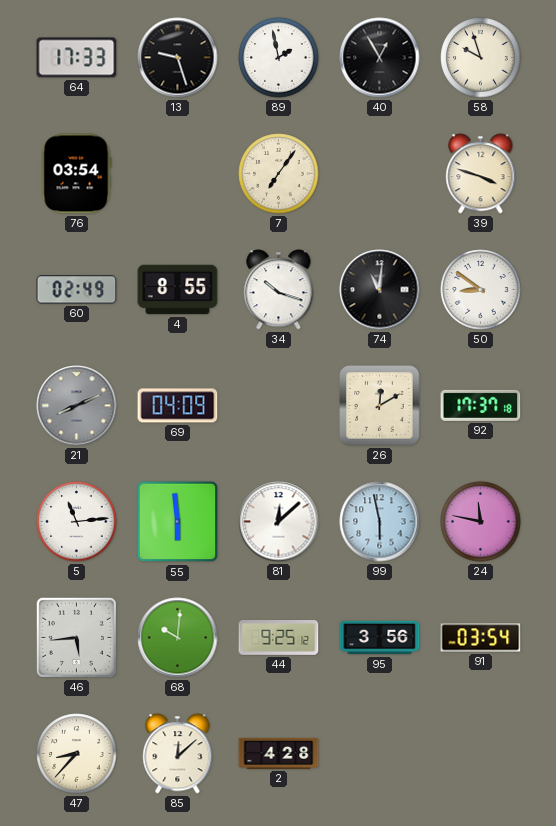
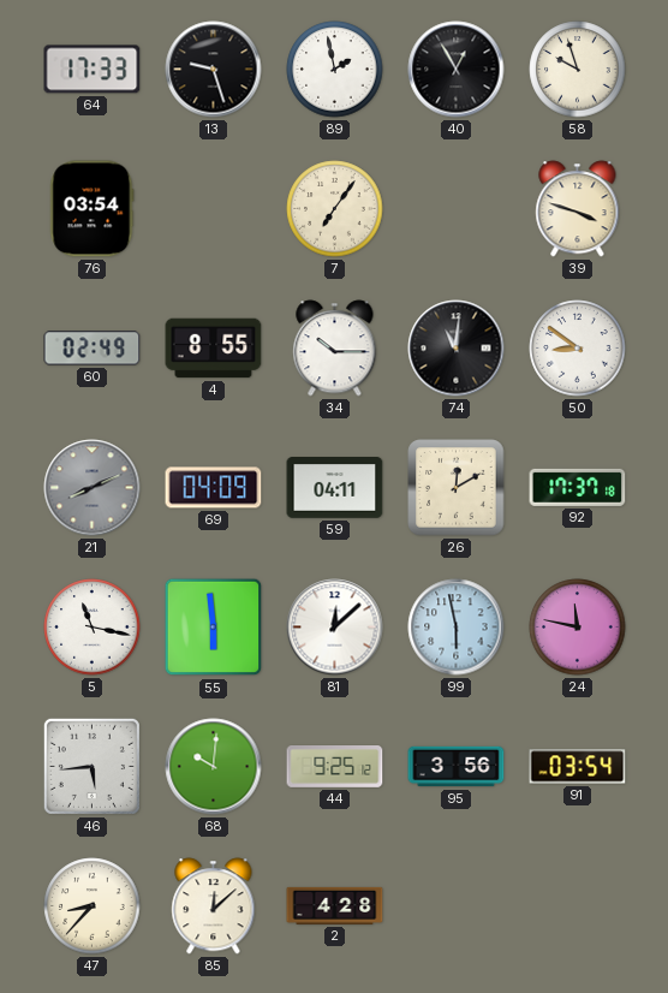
34: 10:18 -> 10:15 (335, 349)
59: none -> 04:11 (335, 488)
5: 11:14 -> 11:17 (93, 628)
